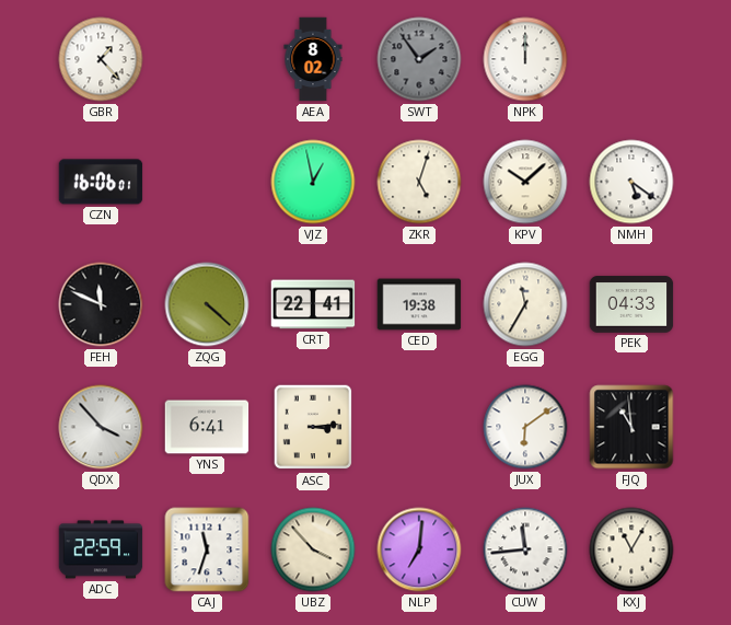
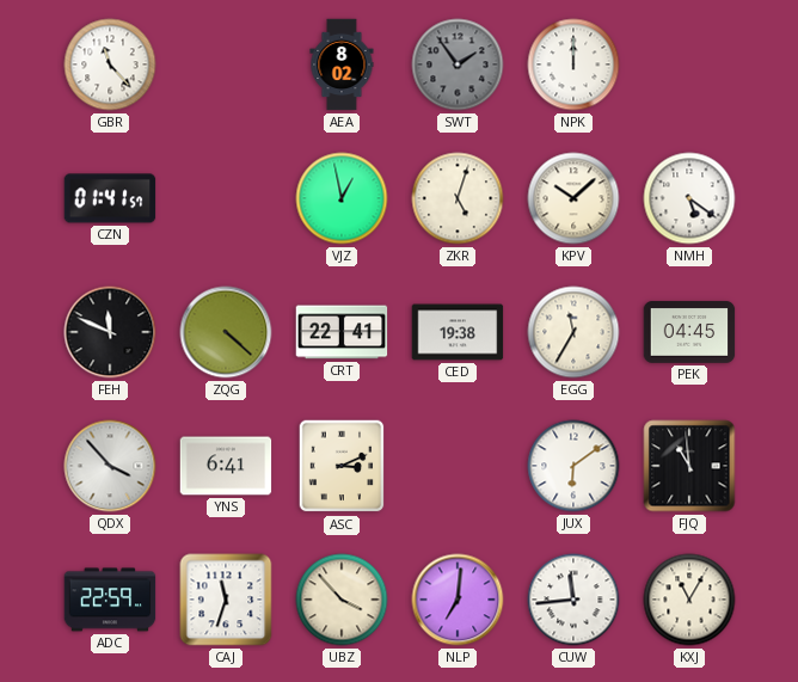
GBR: 1:23 -> 11:23 (110, 64)
CZN: 16:06 -> 01:41 (110, 198)
PEK: 04:33 -> 04:45 (689, 332)
ASC: 3:14 -> 3:11 (342, 466)
